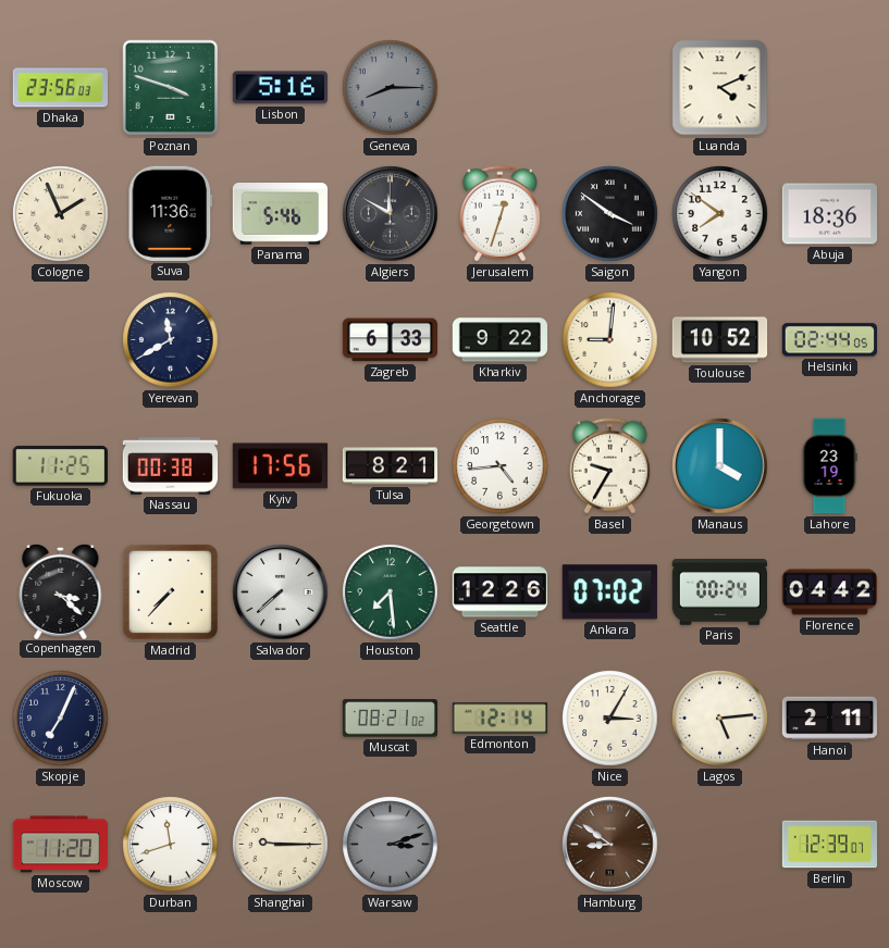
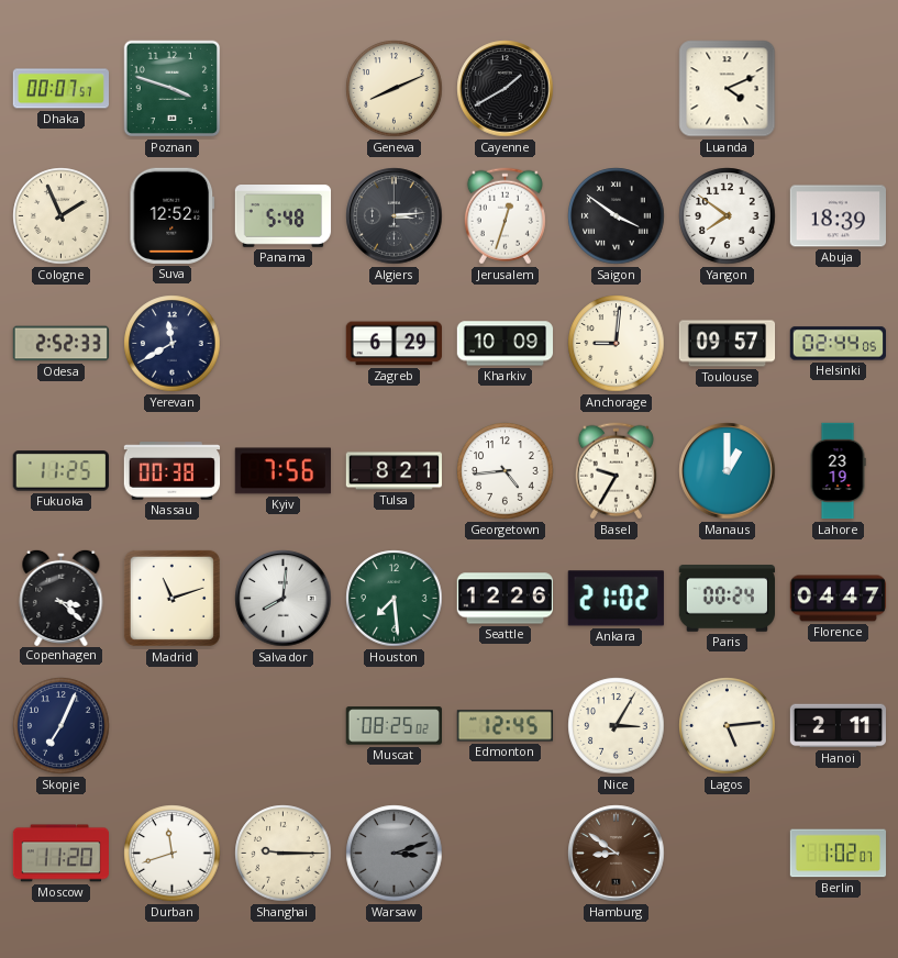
Dhaka: 23:56 -> 00:07 (60, 89)
Lisbon: 5:16 -> none (280, 88)
Geneva: 8:15 -> 8:11 (395, 89)
Geneva dial: grey -> cream (395, 89)
Cayenne: none -> 1:40 (506, 89)
Suva: 11:36 -> 12:52 (173, 215)
Panama: 5:46 -> 5:48 (284, 216)
Algiers: 11:50 -> 3:14 (395, 216)
Abuja: 18:36 -> 18:39 (838, 216)
Odesa: none -> 2:52 (62, 344)
Zagreb: 6:33 -> 6:29 (393, 344)
Kharkiv: 9:22 -> 10:09 (506, 344)
Toulouse: 10:52 -> 09:57 (728, 344)
Kyiv: 17:56 -> 7:56 (282, 471)
Manaus: 4:00 -> 1:00 (728, 471)
Madrid: 7:37 -> 11:12 (171, 598)
Salvador: 7:38 -> 8:01 (284, 599)
Ankara: 07:02 -> 21:02 (616, 599)
Florence: 04:42 -> 04:47 (839, 599)
Muscat: 08:21 -> 08:25 (393, 726)
Edmonton: 12:14 -> 12:45 (505, 726)
Berlin: 12:39 -> 1:02 (839, 854)
